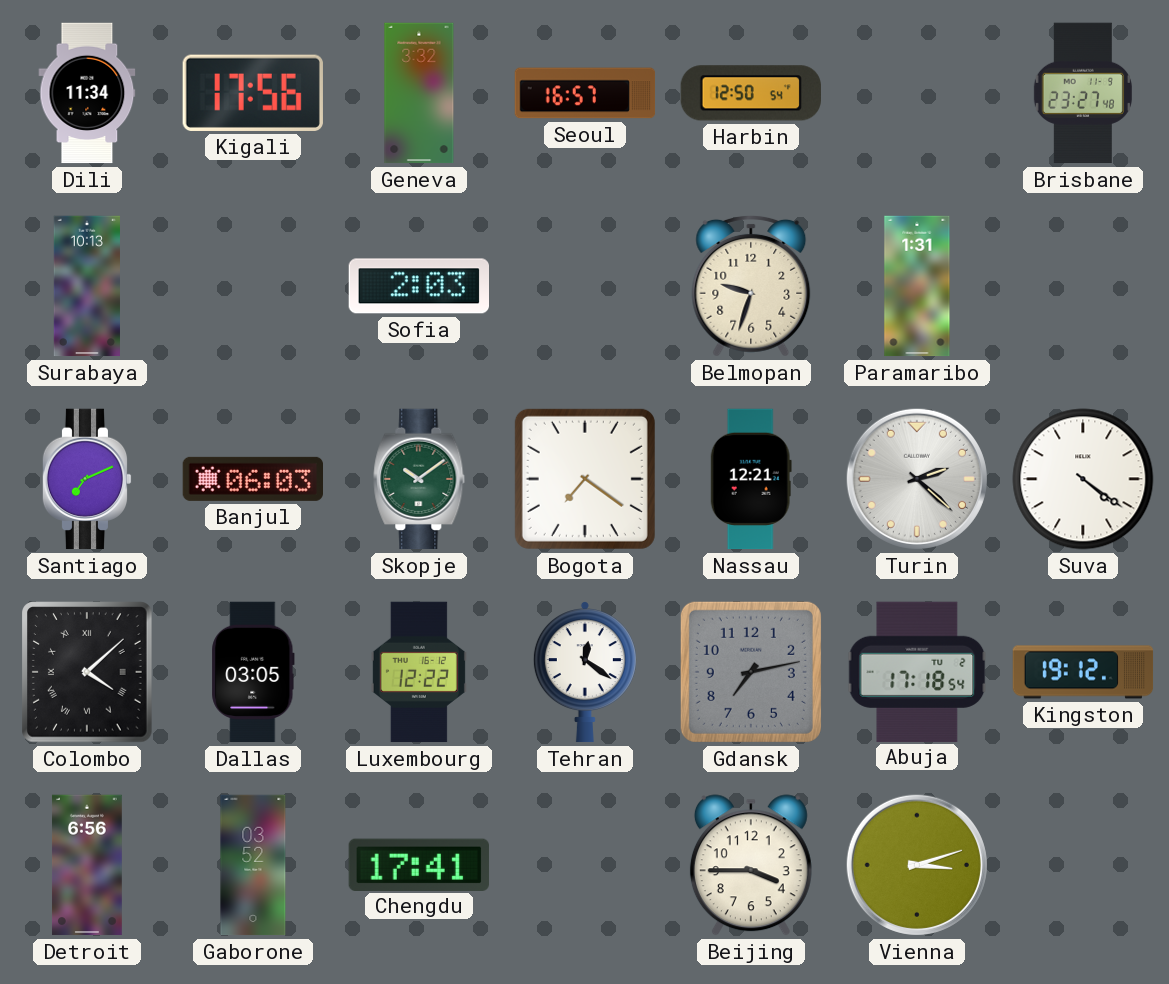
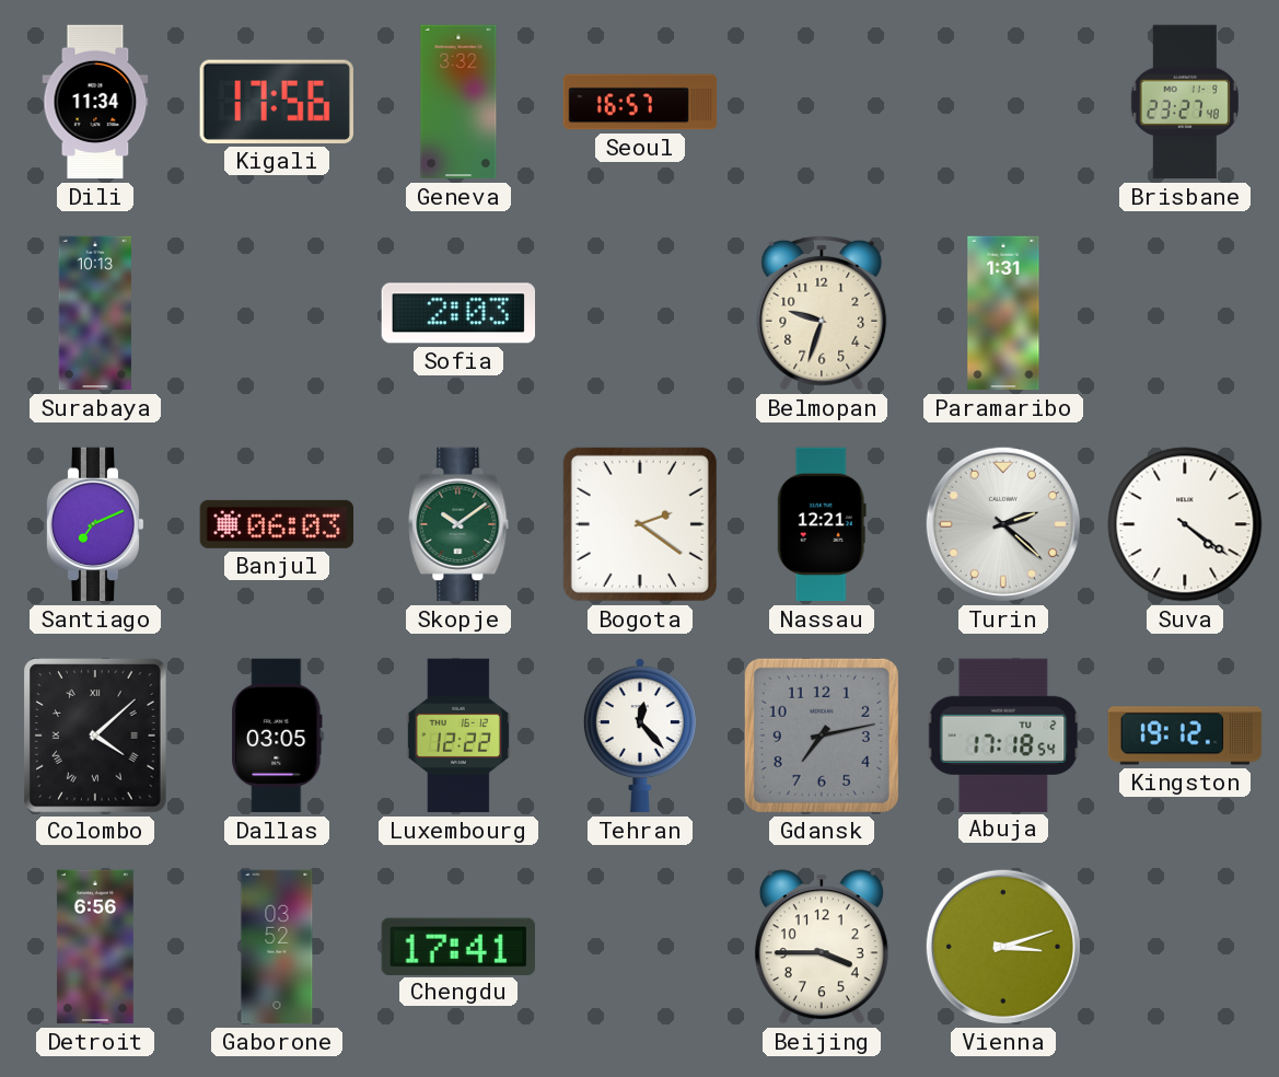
Harbin: 12:50 -> none (750, 93)
Bogota: 7:21 -> 2:21 (640, 524)
Tehran: 12:21 -> 12:23 (640, 736)
